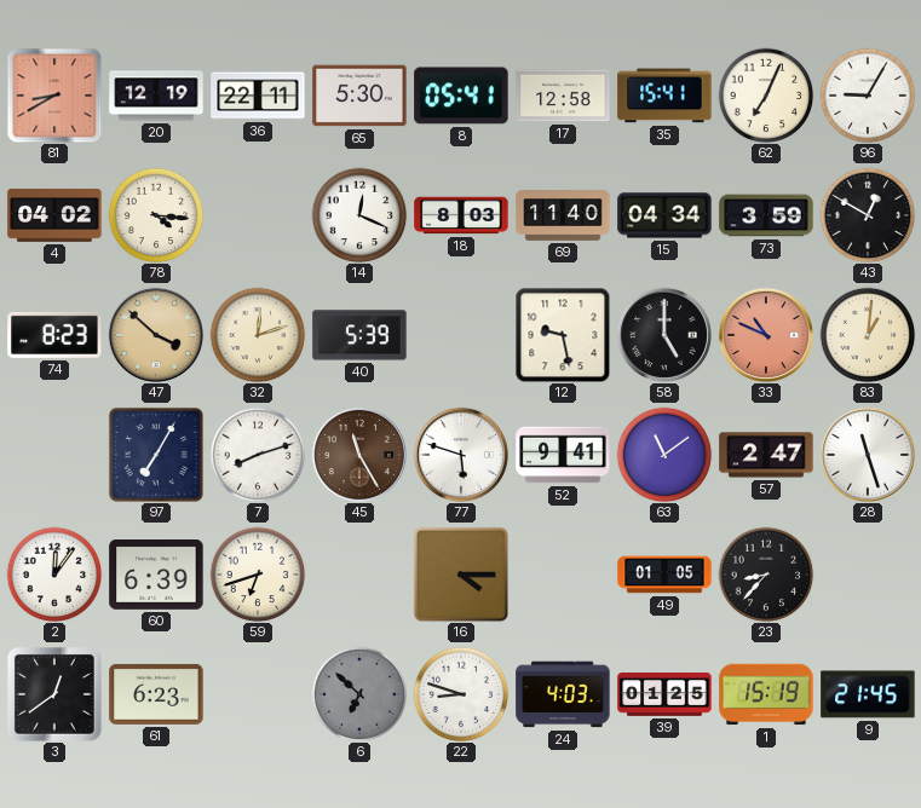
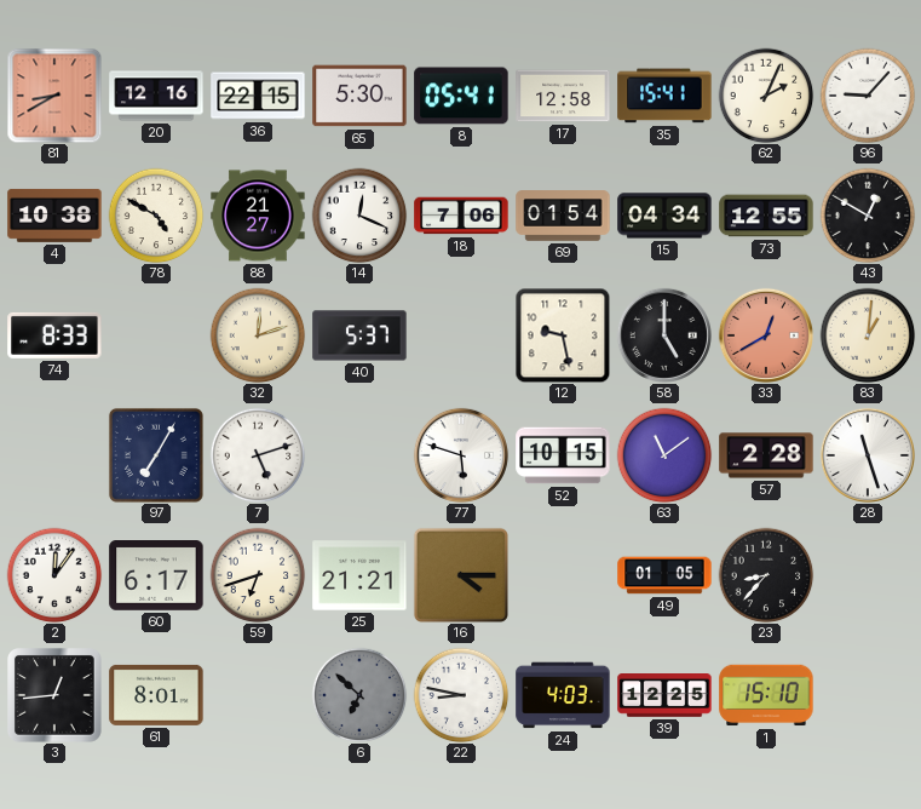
20: 12:19 -> 12:16 (156, 96)
36: 22:11 -> 22:15 (258, 96)
62: 7:04 -> 2:04 (766, 96)
96: 9:05 -> 9:07 (868, 96)
4: 04:02 -> 10:38 (54, 216)
78: 4:16 -> 4:50 (156, 216)
88: none -> 21:27 (258, 216)
18: 8:03 -> 7:06 (461, 216)
69: 11:40 -> 01:54 (563, 216)
73: 3:59 -> 12:55 (766, 216)
74: 8:23 -> 8:33 (54, 335)
47: 3:52 -> none (156, 335)
40: 5:39 -> 5:37 (359, 335)
33: 10:49 -> 12:40 (766, 335)
7: 8:12 -> 5:12 (258, 455)
45: 11:25 -> none (359, 455)
52: 9:41 -> 10:15 (563, 455)
57: 2:47 -> 2:28 (766, 455)
60: 6:39 -> 6:17 (156, 576)
25: none -> 21:21 (359, 575)
3: 12:39 -> 12:44 (56, 696)
61: 6:23 -> 8:01 (156, 695)
22: 8:48 -> 8:47 (461, 695)
39: 01:25 -> 12:25 (664, 695)
1: 15:19 -> 15:10 (766, 695)
9: 21:45 -> none (868, 694)
